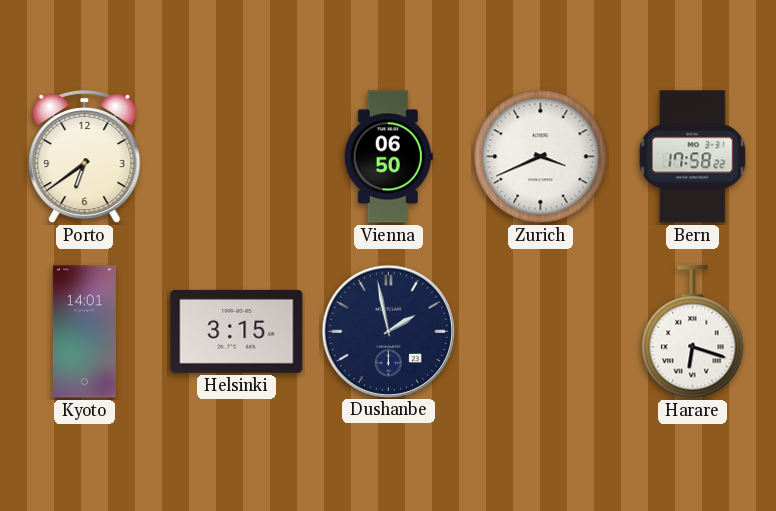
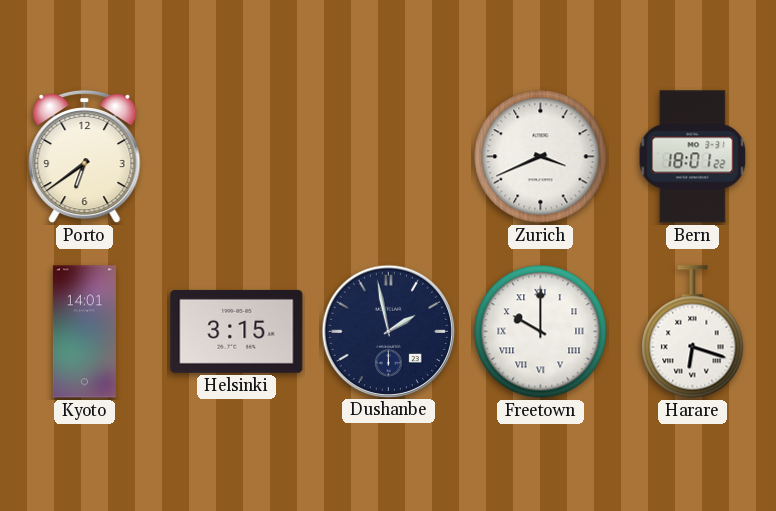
Vienna: 06:50 -> none (388, 157)
Bern: 17:58 -> 18:01 (693, 157)
Freetown: none -> 10:00 (541, 332)
